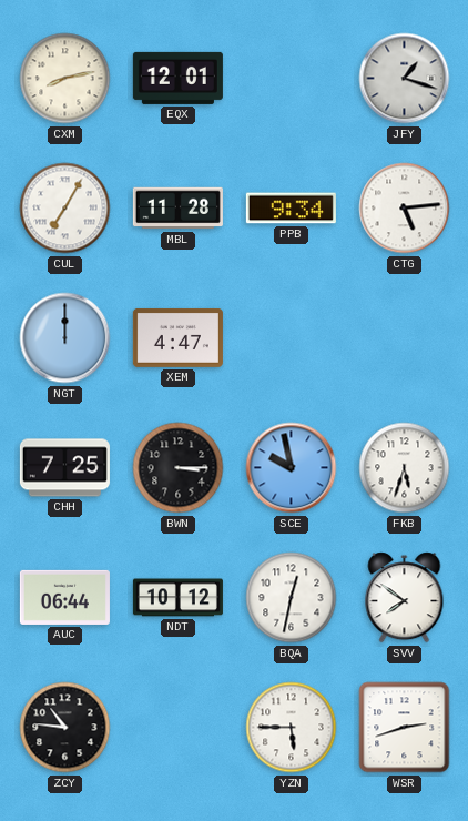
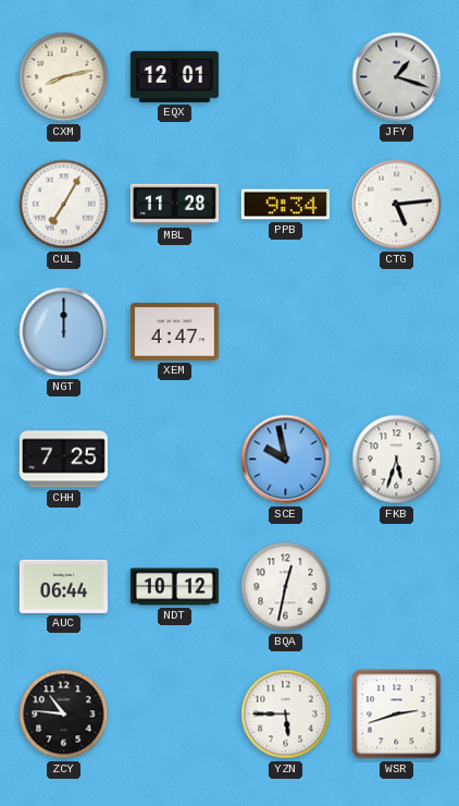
BWN: 3:15 -> none (179, 468)
SVV: 7:51 -> none (405, 598)
